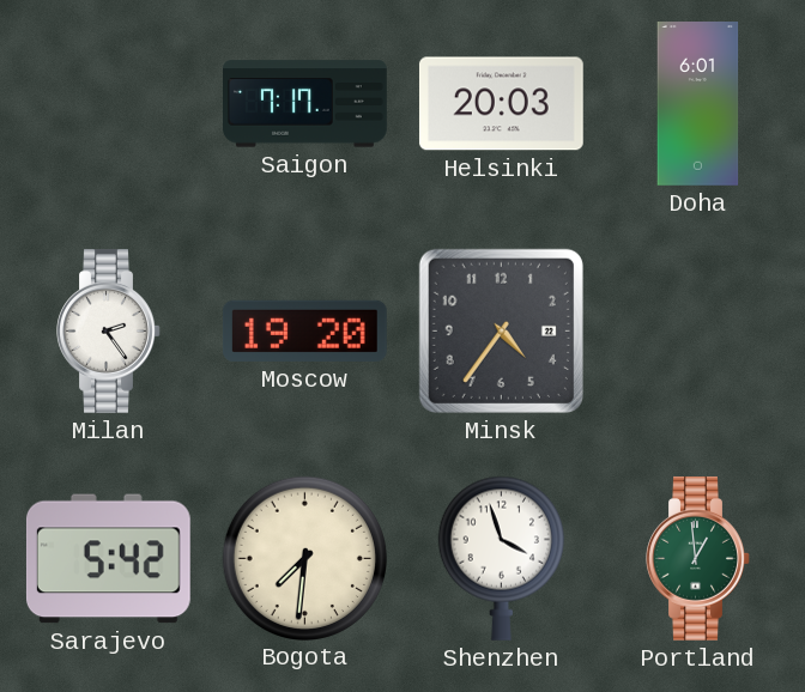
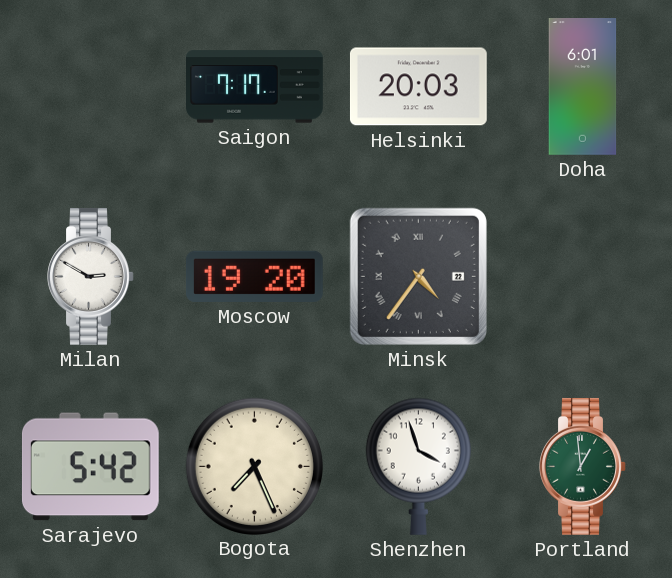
Milan: 2:24 -> 2:50 (91, 276)
Minsk numerals: Arabic -> Roman (418, 276)
Bogota: 7:31 -> 7:26 (254, 466)
